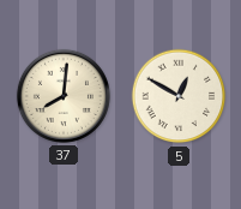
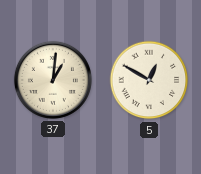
37: 8:01 -> 1:01 (53, 80)
